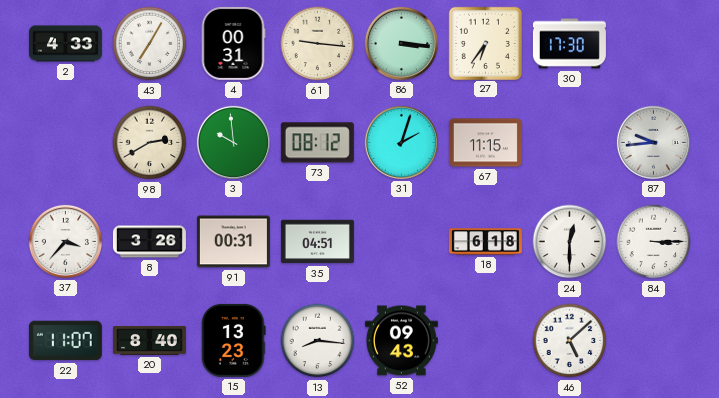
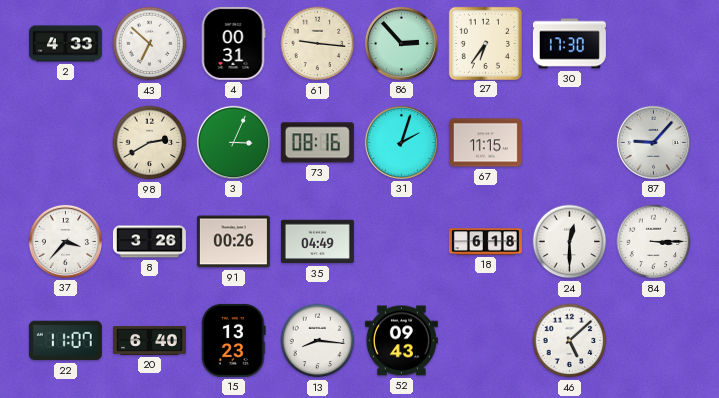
43: 7:05 -> 6:52 (150, 44)
86: 3:16 -> 2:53 (401, 43)
3: 9:59 -> 3:04 (233, 142)
73: 08:12 -> 08:16 (317, 143)
87: 9:44 -> 9:07 (653, 142)
91: 00:31 -> 00:26 (233, 242)
35: 04:51 -> 04:49 (317, 242)
20: 8:40 -> 6:40 (149, 341)
